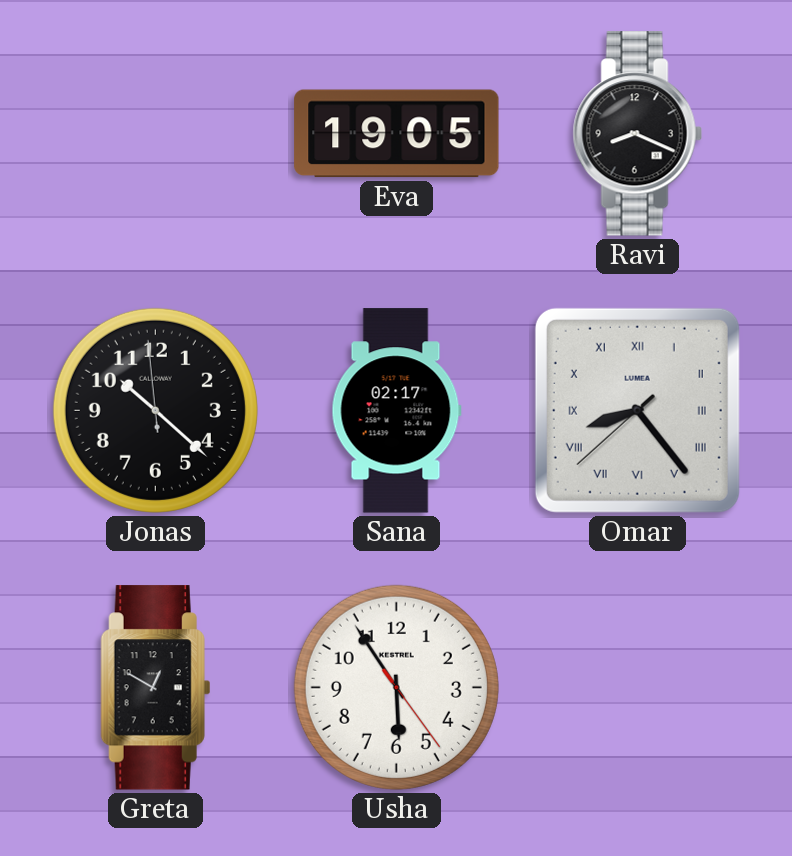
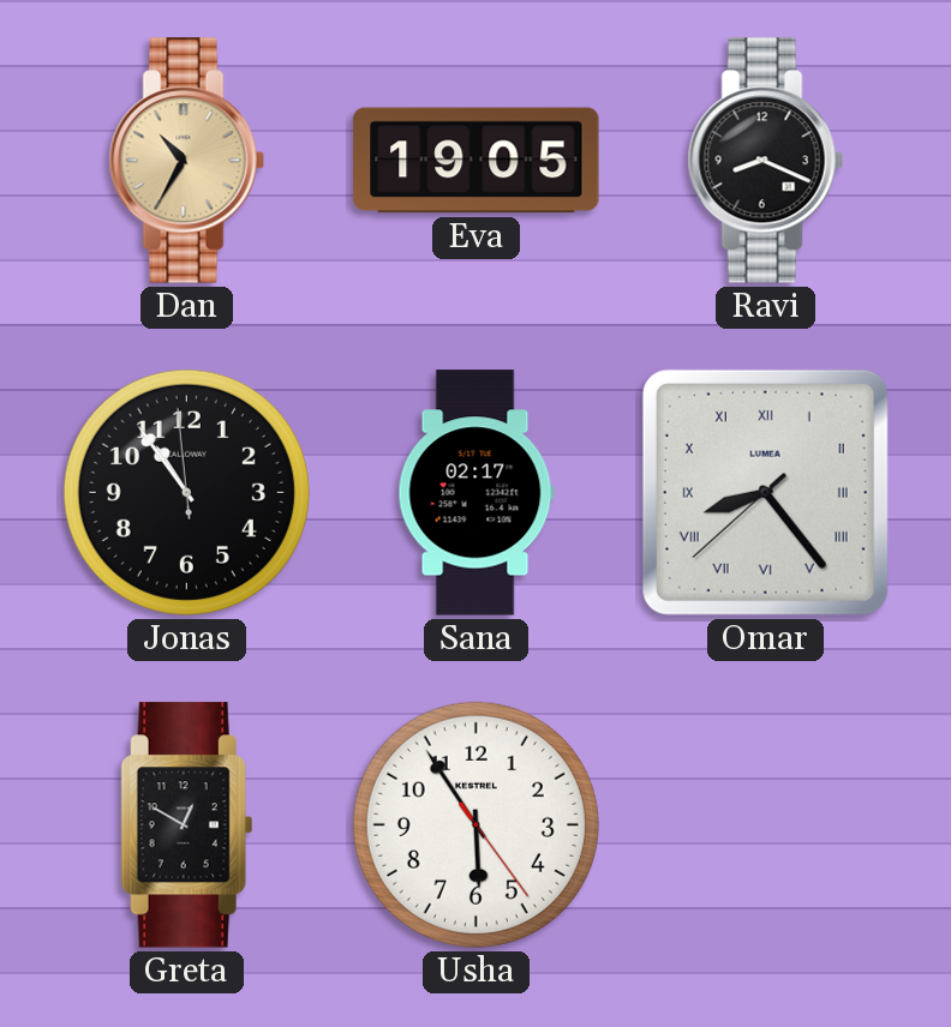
Dan: none -> 10:35 (186, 161)
Jonas: 10:21 -> 10:53 (186, 492)
